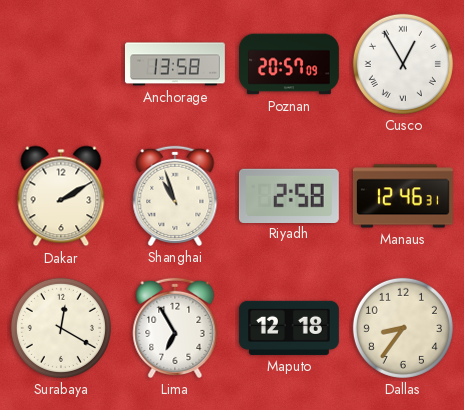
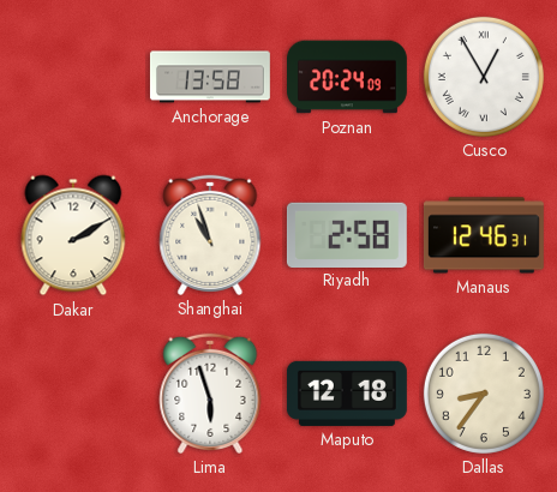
Poznan: 20:57 -> 20:24 (348, 77)
Surabaya: 12:20 -> none (61, 328)
Lima: 6:55 -> 5:57 (210, 394)
